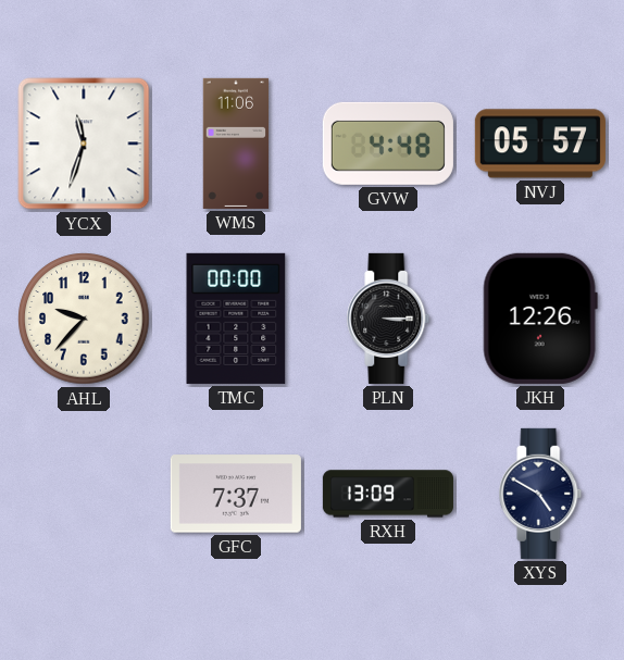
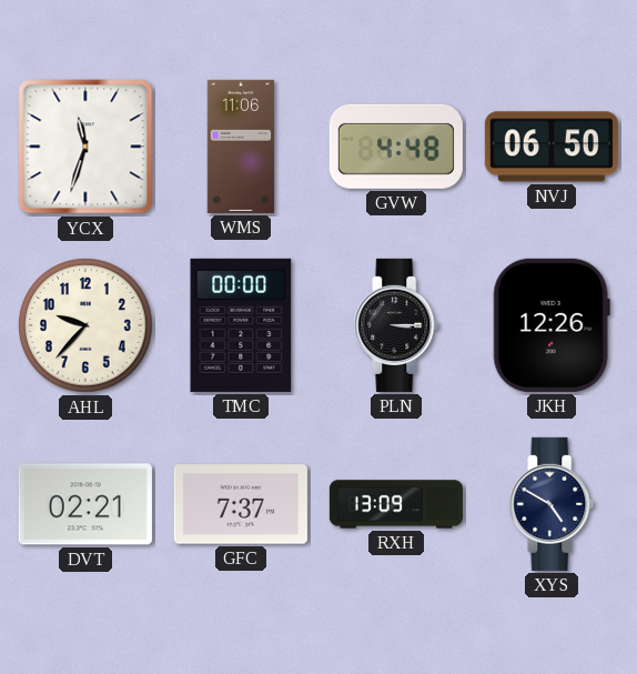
NVJ: 05:57 -> 06:50 (552, 147)
DVT: none -> 02:21 (85, 504)
